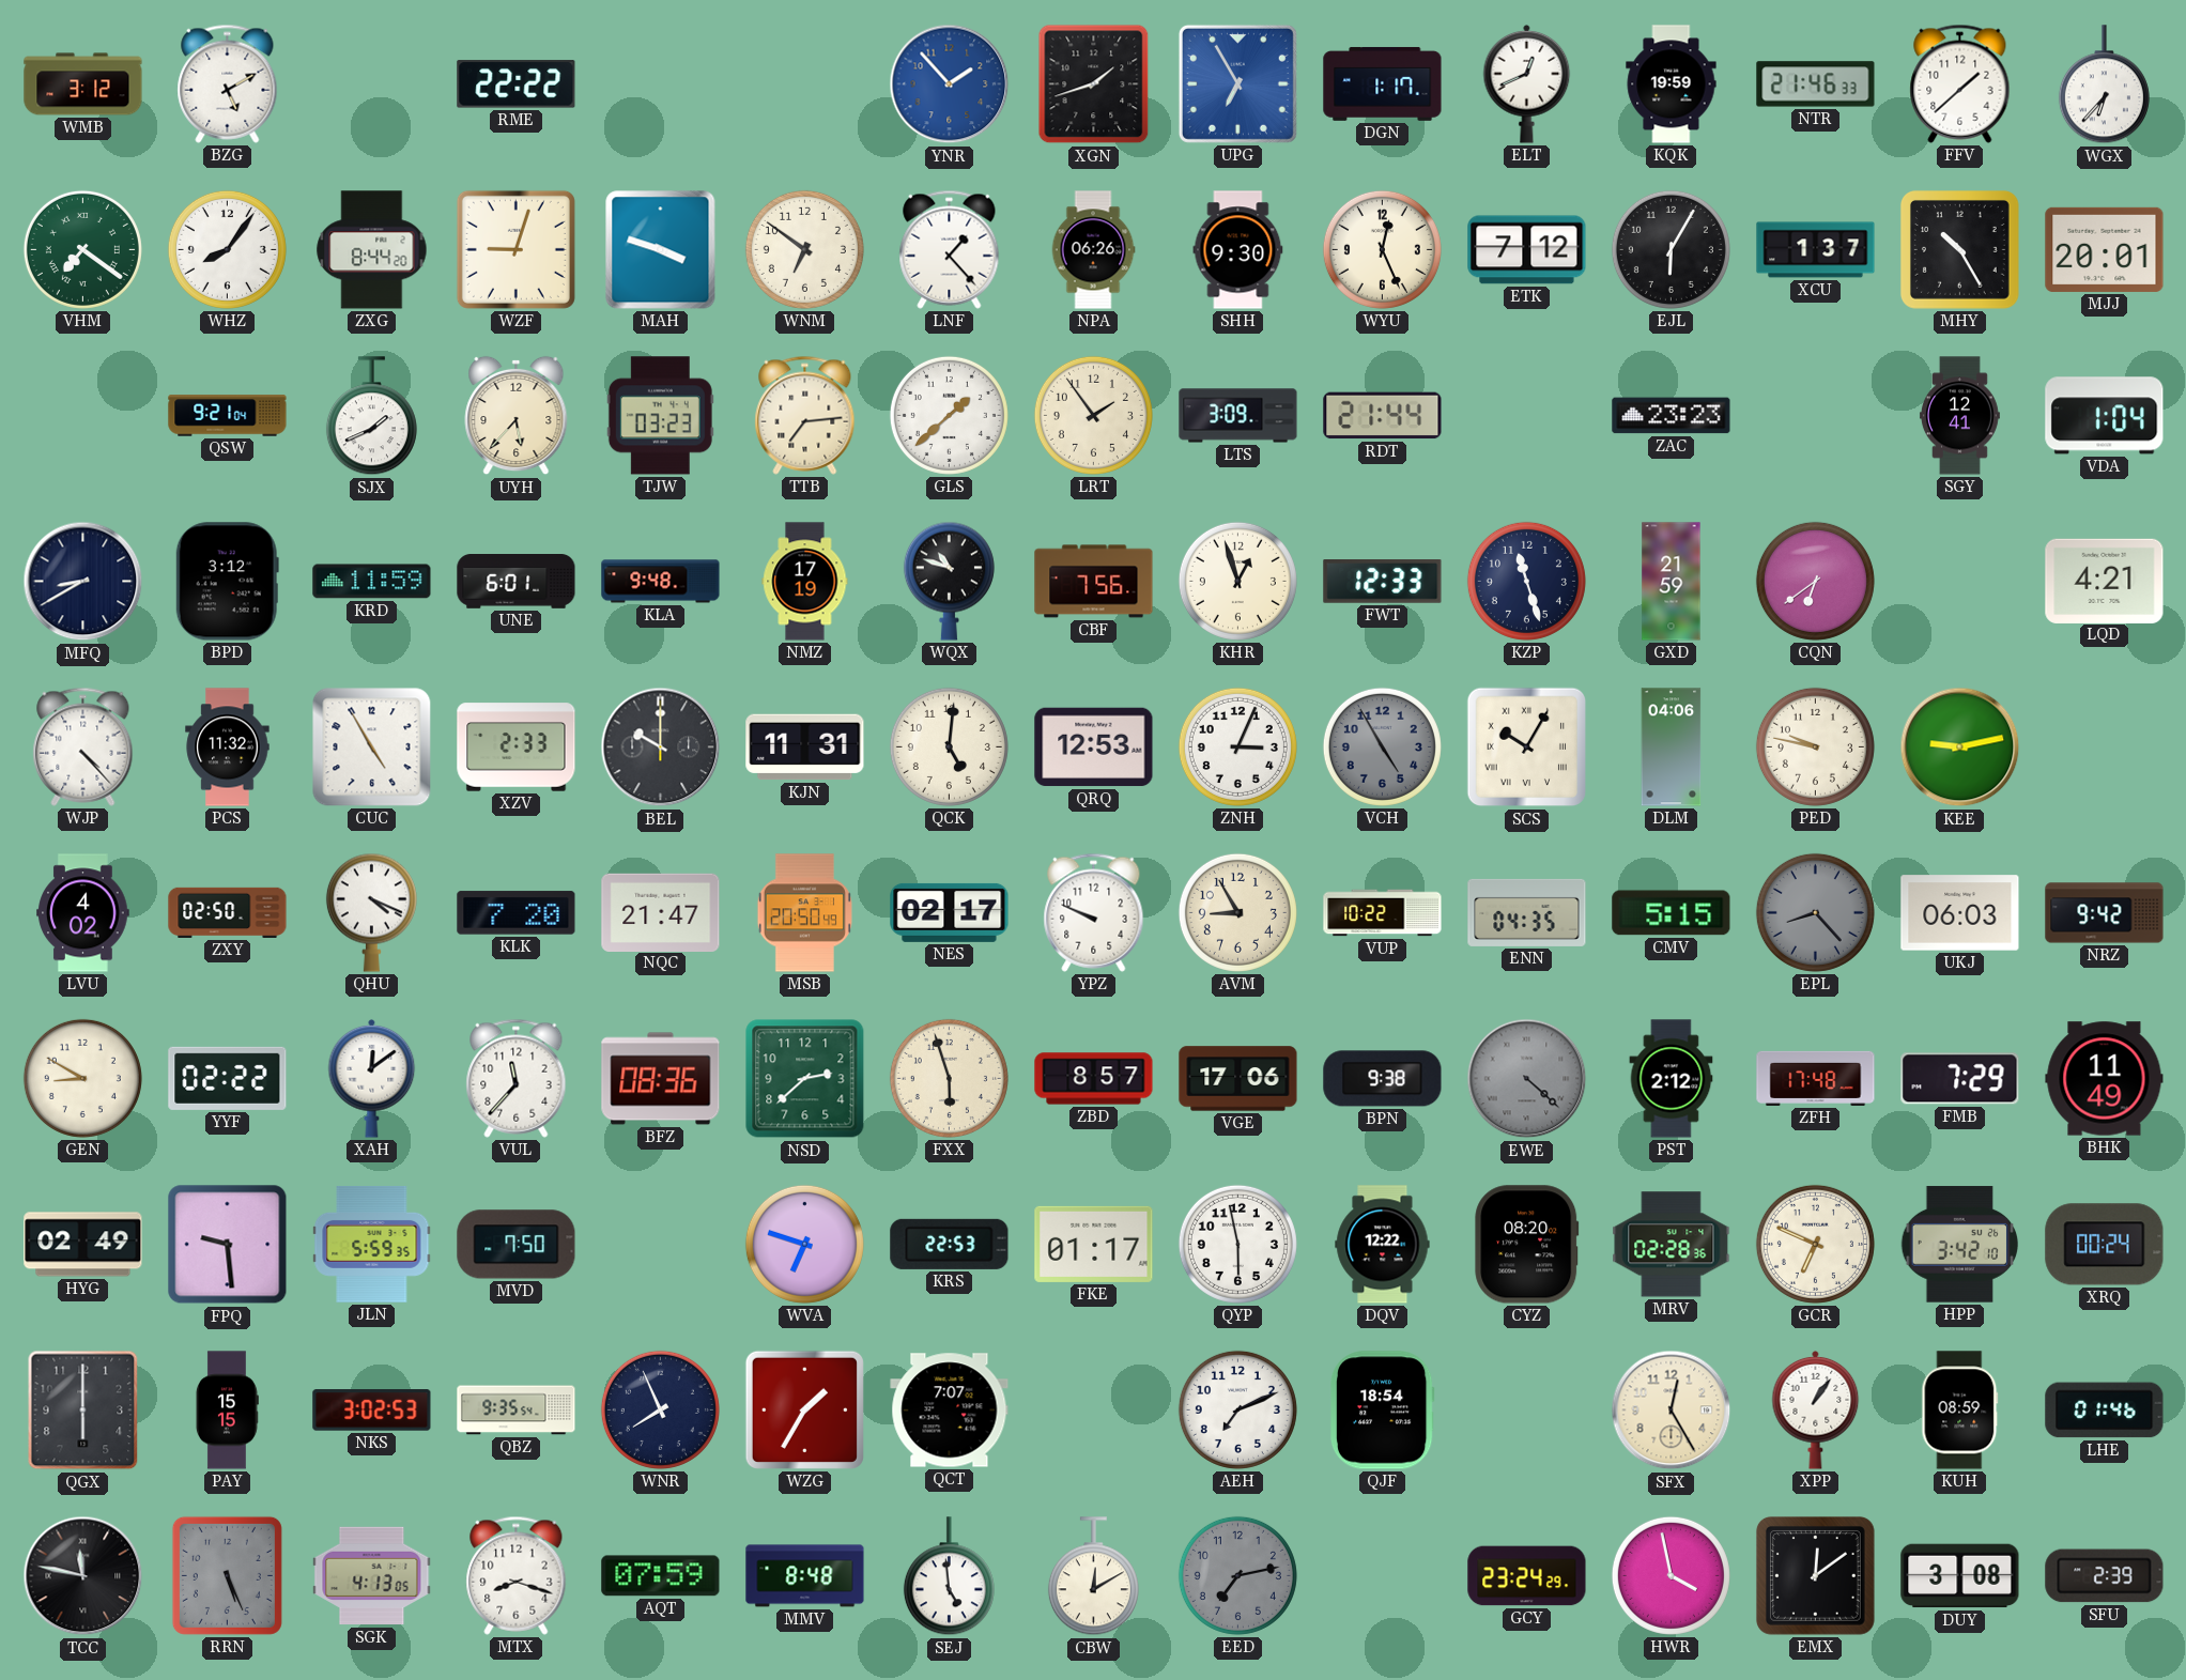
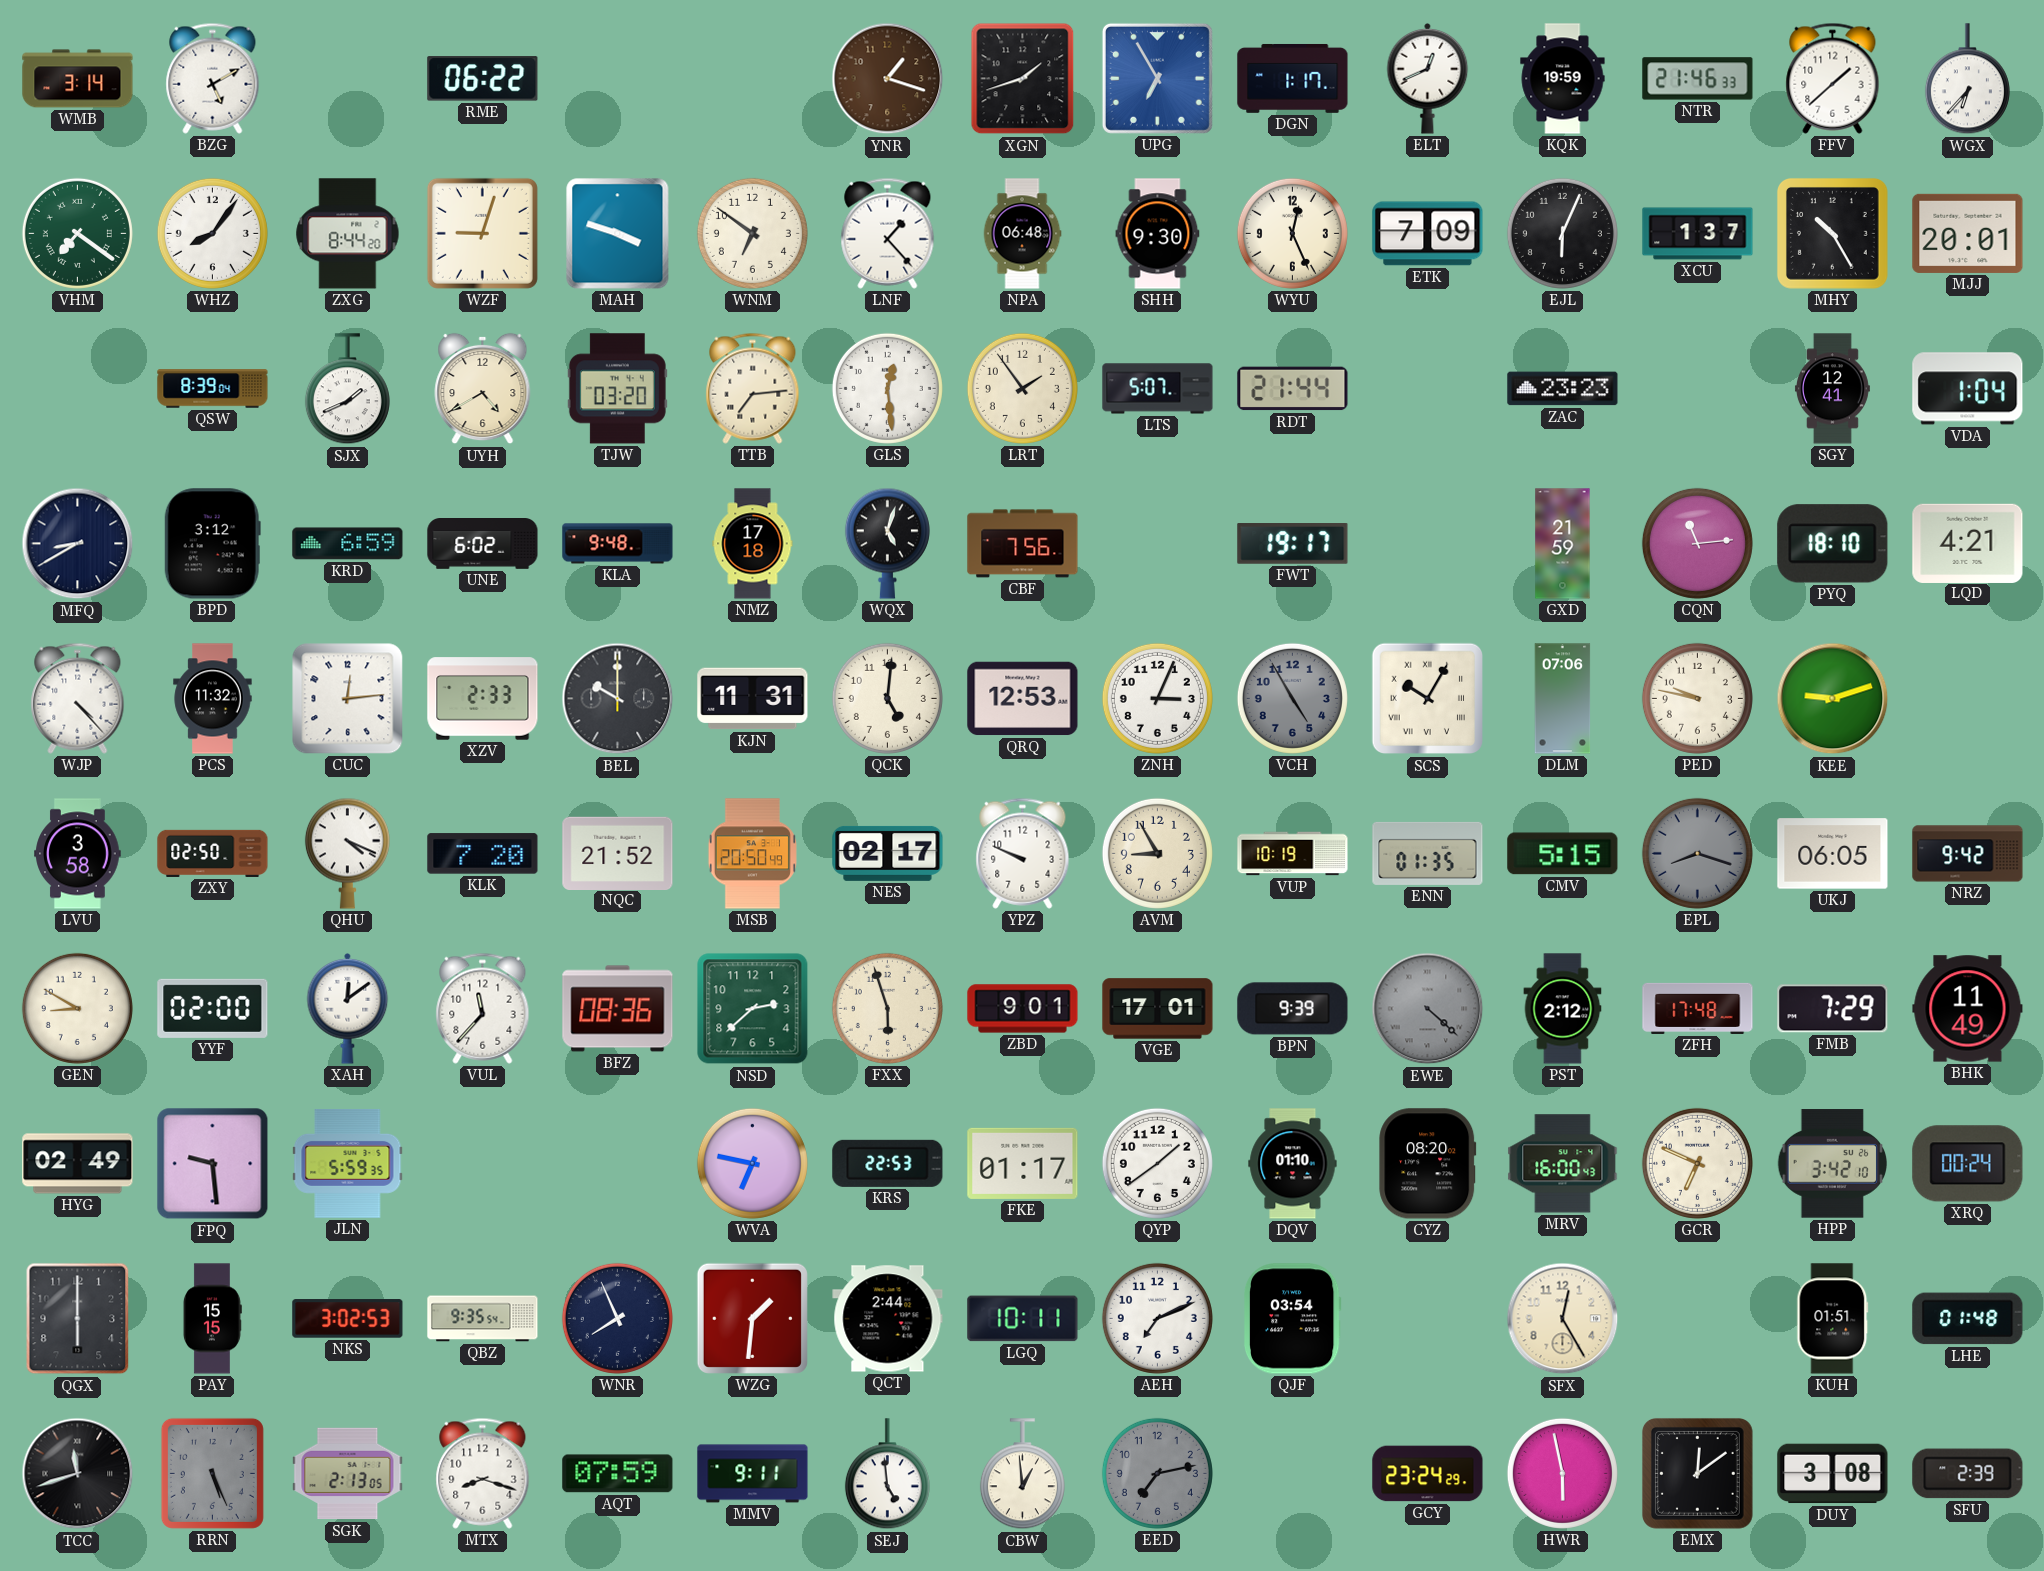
WMB: 3:12 -> 3:14 (78, 79)
RME: 22:22 -> 06:22 (483, 79)
YNR: 1:53 -> 1:18 (888, 79)
YNR dial: blue -> brown (888, 79)
NPA: 06:26 -> 06:48 (1022, 234)
ETK: 7:12 -> 7:09 (1428, 234)
EJL: 6:05 -> 6:04 (1562, 233)
QSW: 9:21 -> 8:39 (213, 389)
UYH: 5:37 -> 4:40 (483, 389)
TJW: 03:23 -> 03:20 (617, 389)
GLS: 1:38 -> 12:29 (887, 388)
LTS: 3:09 -> 5:07 (1158, 389)
KRD: 11:59 -> 6:59 (348, 544)
UNE: 6:01 -> 6:02 (483, 544)
NMZ: 17:19 -> 17:18 (753, 544)
WQX: 10:48 -> 5:03 (887, 543)
KHR: 12:57 -> none (1237, 581)
FWT: 12:33 -> 19:17 (1293, 544)
KZP: 11:27 -> none (1526, 581)
CQN: 6:39 -> 11:14 (1697, 543)
PYQ: none -> 18:10 (1833, 544)
CUC: 4:55 -> 12:14 (348, 699)
DLM: 04:06 -> 07:06 (1563, 699)
KEE: 9:13 -> 9:12 (1833, 699)
LVU: 4:02 -> 3:58 (78, 854)
NQC: 21:47 -> 21:52 (618, 853)
VUP: 10:22 -> 10:19 (1293, 854)
ENN: 04:35 -> 01:35 (1428, 853)
EPL: 8:23 -> 8:18 (1697, 853)
UKJ: 06:03 -> 06:05 (1833, 854)
YYF: 02:22 -> 02:00 (213, 1008)
ZBD: 8:57 -> 9:01 (1023, 1009)
VGE: 17:06 -> 17:01 (1158, 1009)
BPN: 9:38 -> 9:39 (1293, 1009)
MVD: 7:50 -> none (517, 1245)
WVA: 6:48 -> 6:47 (752, 1163)
QYP: 5:58 -> 1:39 (1157, 1163)
DQV: 12:22 -> 01:10 (1293, 1164)
MRV: 02:28 -> 16:00 (1563, 1164)
WZG: 1:35 -> 1:31 (752, 1318)
QCT: 7:07 -> 2:44 (888, 1319)
LGQ: none -> 10:11 (1023, 1319)
QJF: 18:54 -> 03:54 (1292, 1319)
XPP: 1:06 -> none (1816, 1411)
KUH: 08:59 -> 01:51 (1833, 1319)
LHE: 01:46 -> 01:48 (1968, 1319)
TCC: 11:47 -> 11:42 (78, 1474)
SGK: 4:13 -> 2:13 (348, 1474)
MMV: 8:48 -> 9:11 (753, 1474)
CBW: 12:10 -> 12:59 (1022, 1474)
HWR: 3:58 -> 5:58 (1562, 1473)
